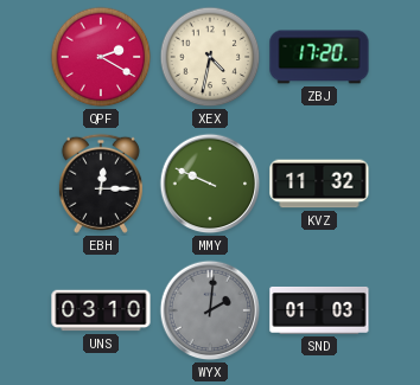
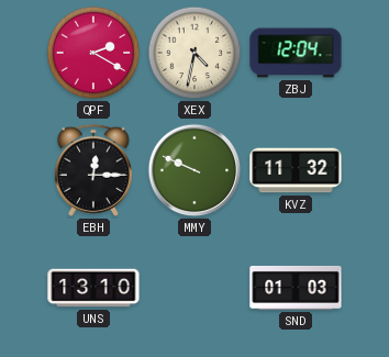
ZBJ: 17:20 -> 12:04 (296, 53)
UNS: 03:10 -> 13:10 (93, 288)
WYX: 2:01 -> none (210, 310)
